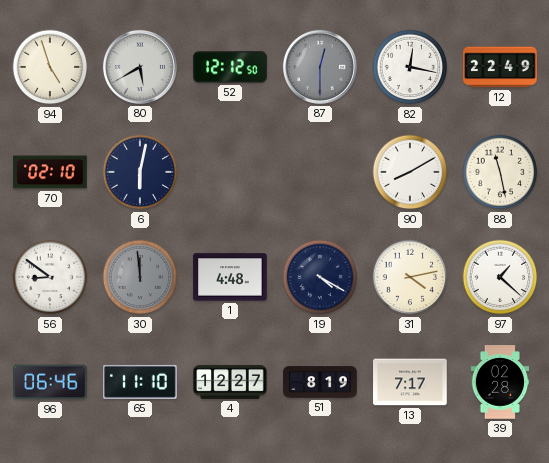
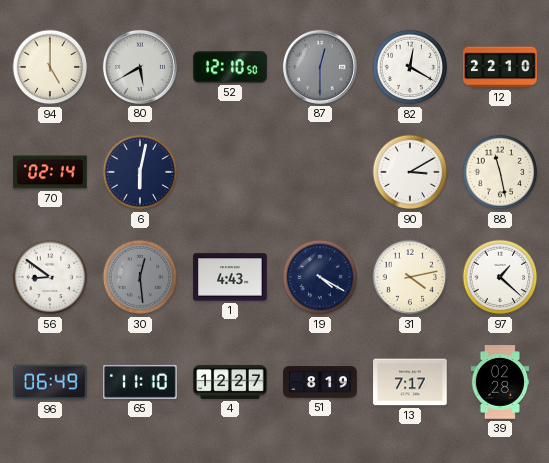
94: 4:57 -> 5:00 (50, 67)
52: 12:12 -> 12:10 (230, 67)
82: 12:17 -> 12:20 (410, 67)
12: 22:49 -> 22:10 (500, 67)
70: 02:10 -> 02:14 (50, 172)
90: 8:10 -> 3:10 (410, 172)
30: 11:59 -> 12:29 (140, 277)
1: 4:48 -> 4:43 (230, 277)
96: 06:46 -> 06:49 (51, 382)
